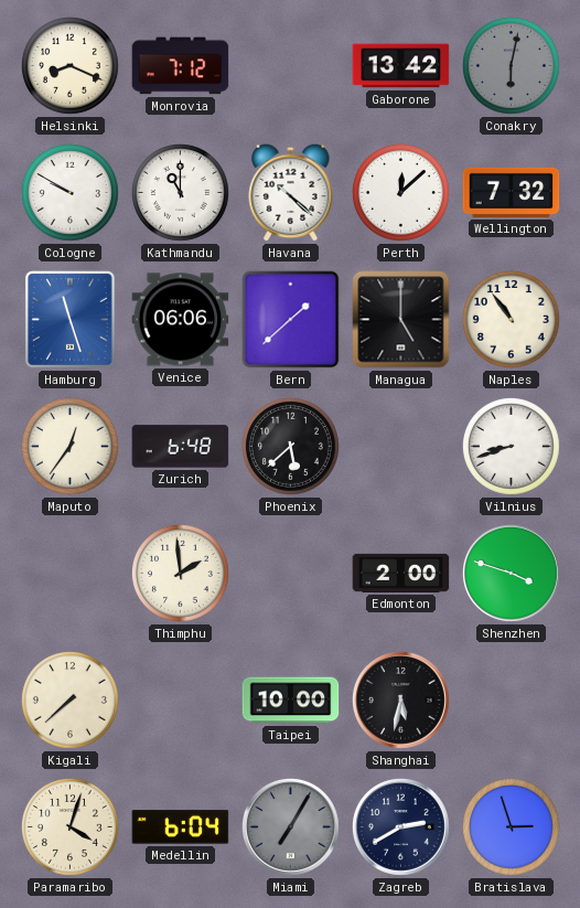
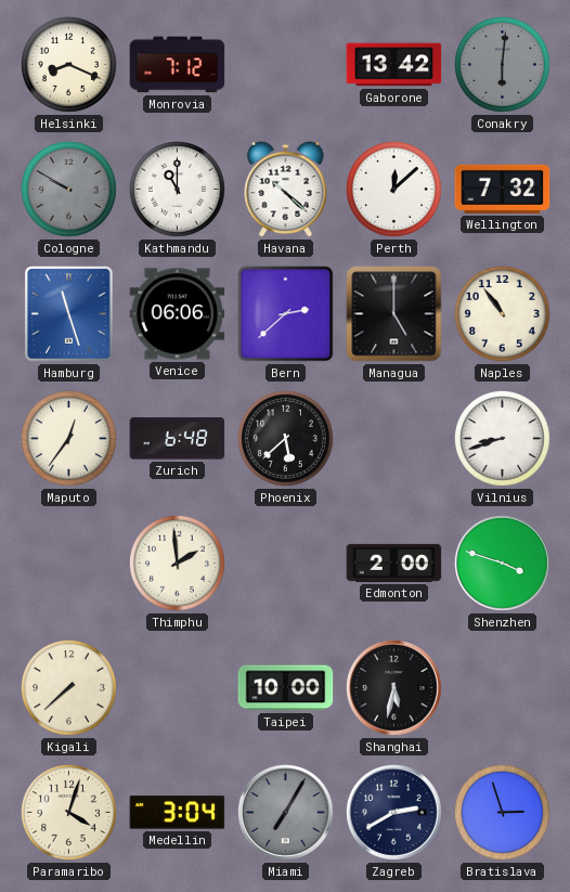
Conakry: 6:02 -> 6:01 (502, 64)
Cologne dial: white -> grey (68, 189)
Bern: 1:38 -> 2:38 (286, 314)
Medellin: 6:04 -> 3:04 (178, 813)
